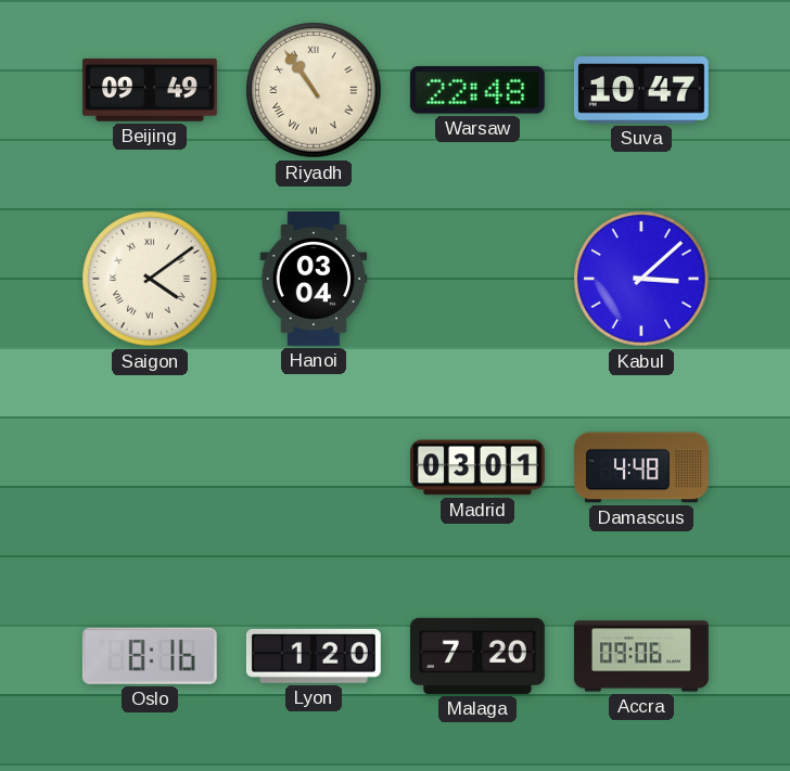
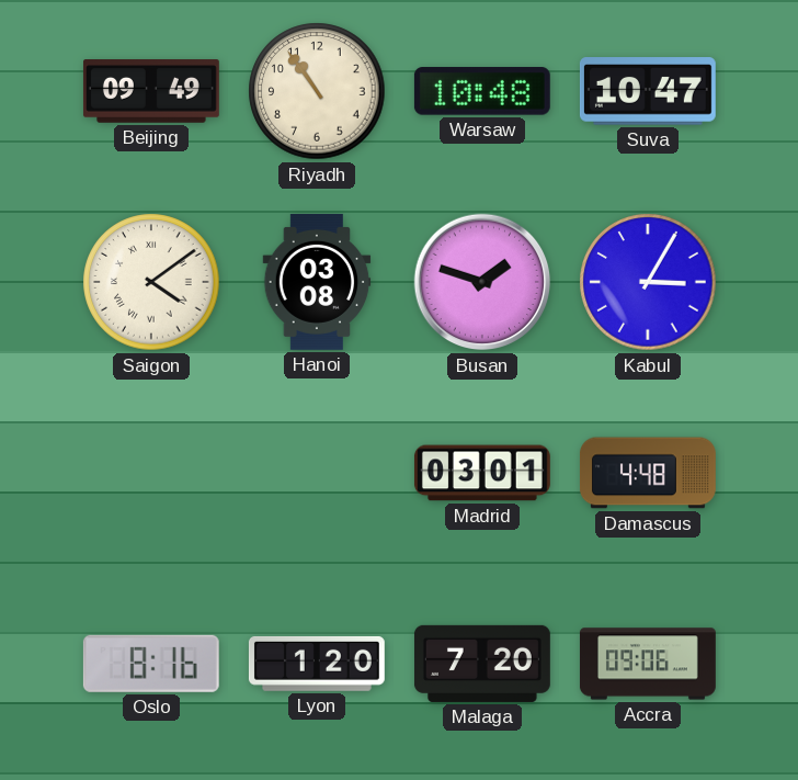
Riyadh numerals: Roman -> Arabic (317, 91)
Warsaw: 22:48 -> 10:48 (482, 91)
Hanoi: 03:04 -> 03:08 (317, 282)
Busan: none -> 1:48 (482, 282)
Kabul: 3:08 -> 3:05 (648, 282)
